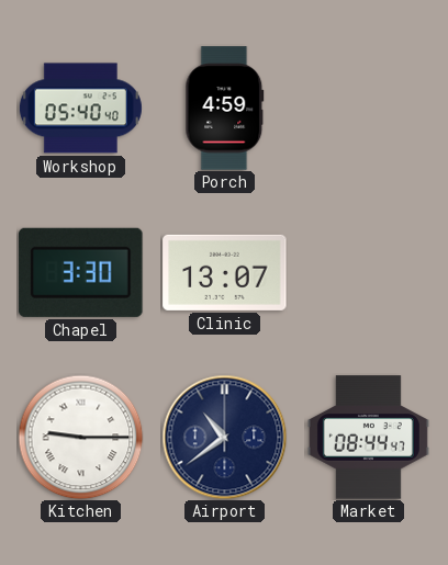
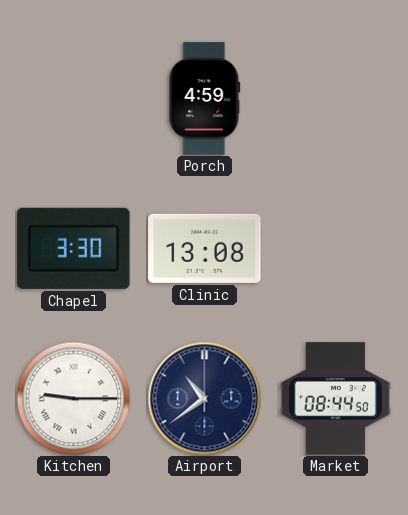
Workshop: 05:40 -> none (80, 109)
Clinic: 13:07 -> 13:08 (205, 248)
Market: 08:44:47 -> 08:44:50 (335, 399)
